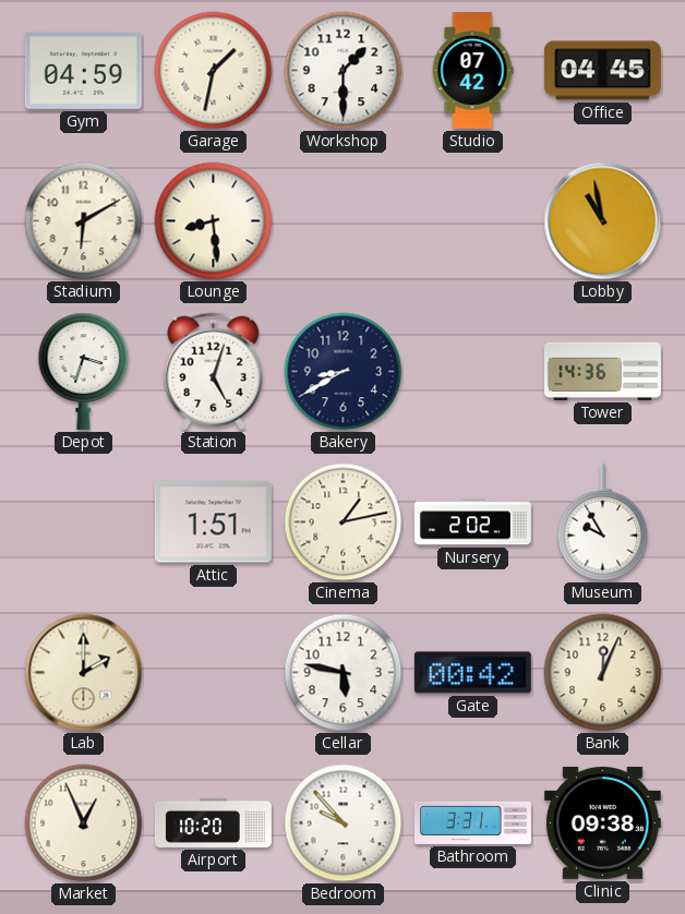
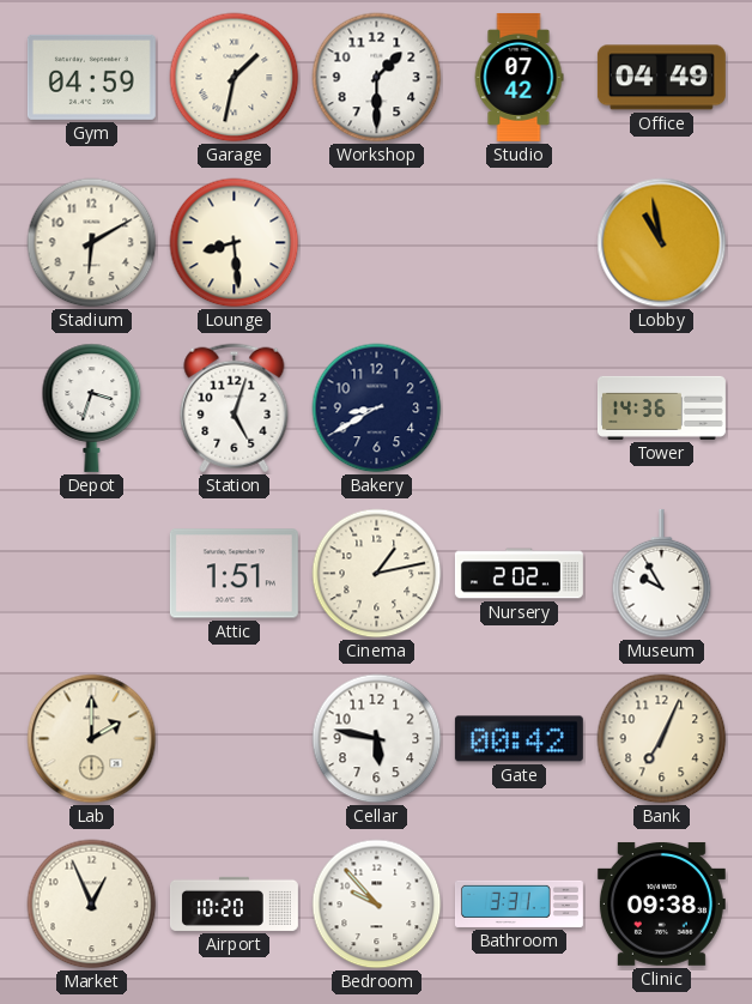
Office: 04:45 -> 04:49 (661, 78)
Bank: 12:04 -> 7:04 (662, 739)
